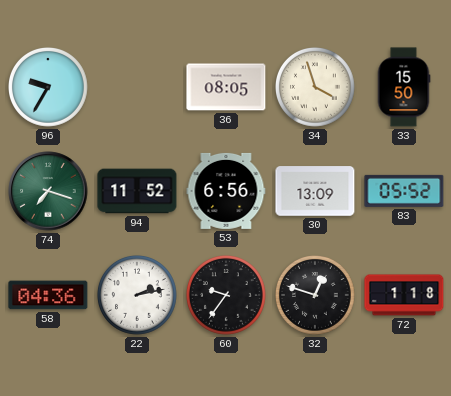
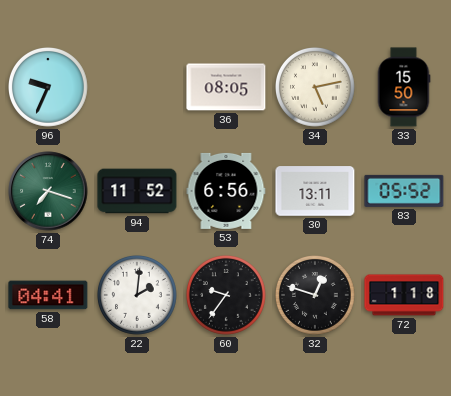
96: 9:35 -> 9:34 (49, 88)
34: 3:57 -> 5:13 (316, 88)
30: 13:09 -> 13:11 (315, 191)
58: 04:36 -> 04:41 (48, 295)
22: 2:13 -> 2:01 (138, 296)
